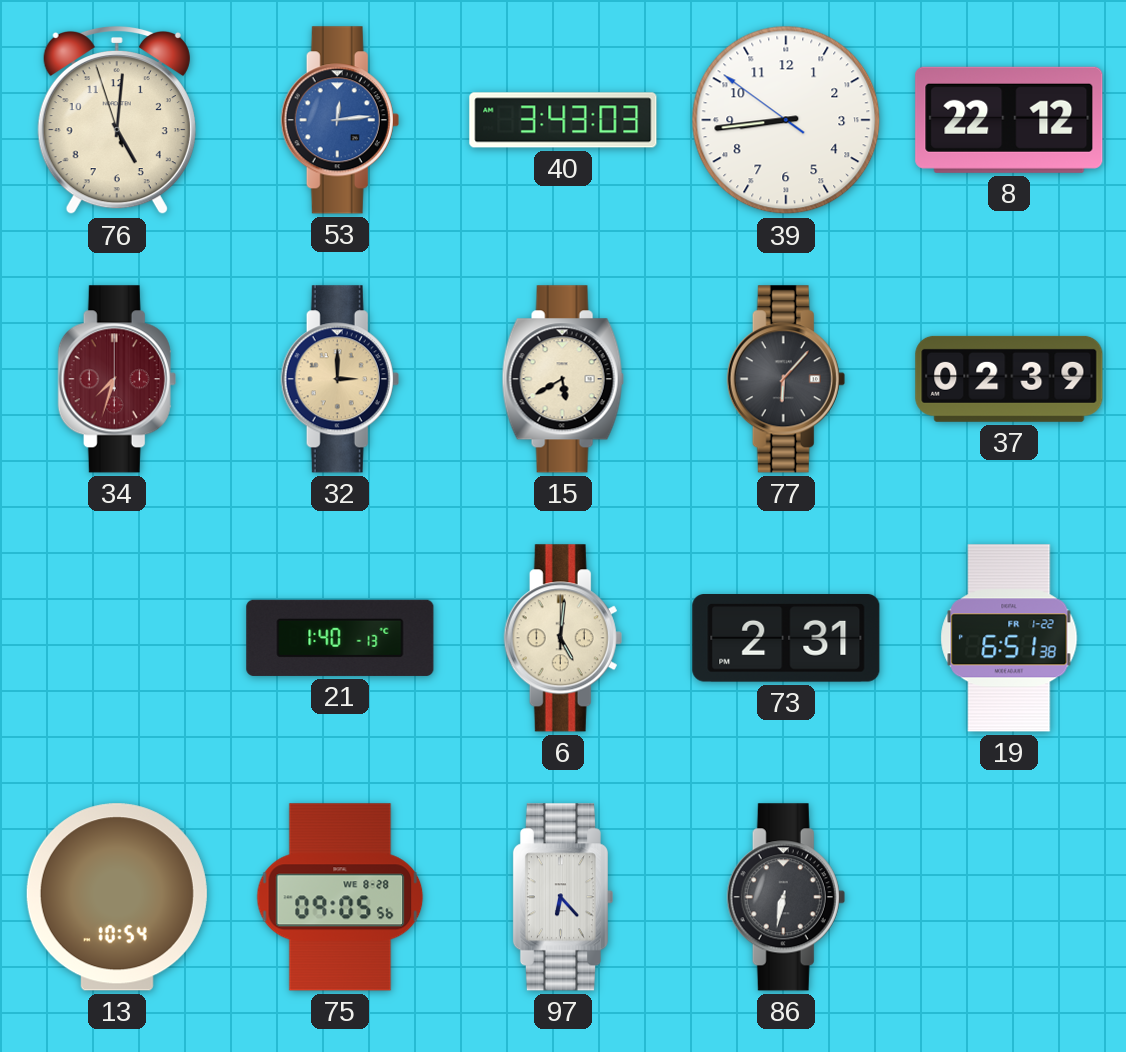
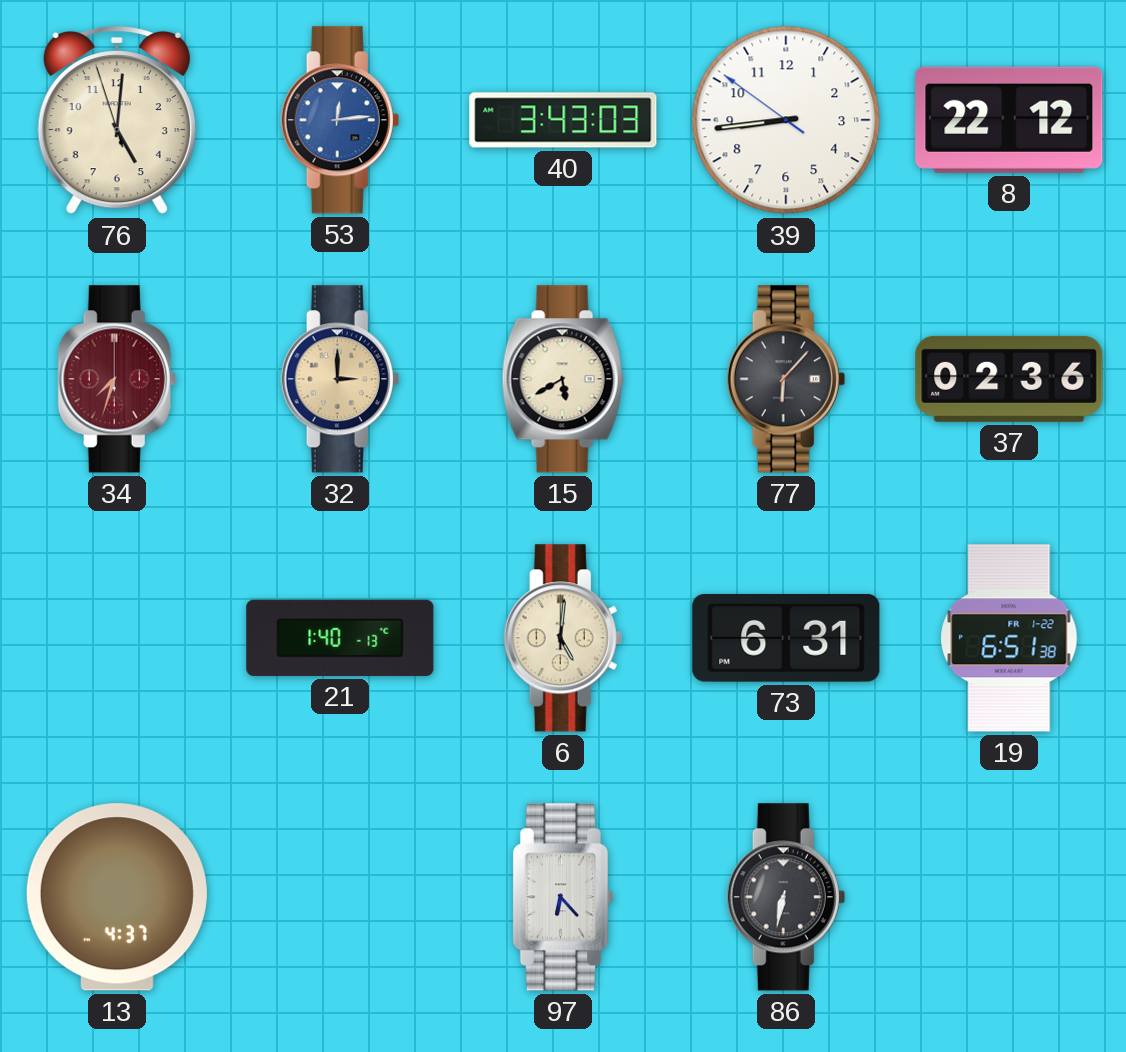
37: 02:39 -> 02:36 (1009, 379)
73: 2:31 -> 6:31 (786, 639)
13: 10:54 -> 4:37 (117, 897)
75: 09:05 -> none (340, 897)
